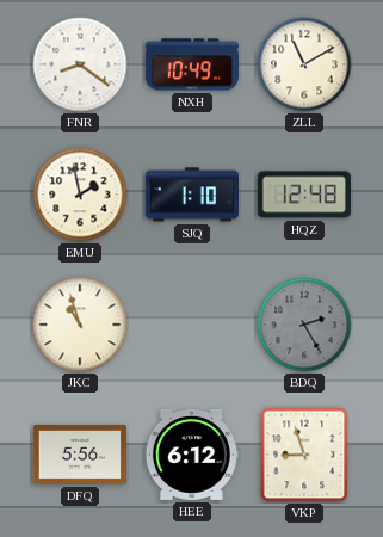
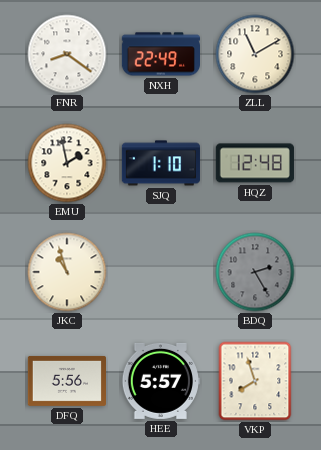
NXH: 10:49 -> 22:49 (160, 54)
HEE: 6:12 -> 5:57 (160, 381)
VKP: 8:57 -> 7:57 (255, 381)
